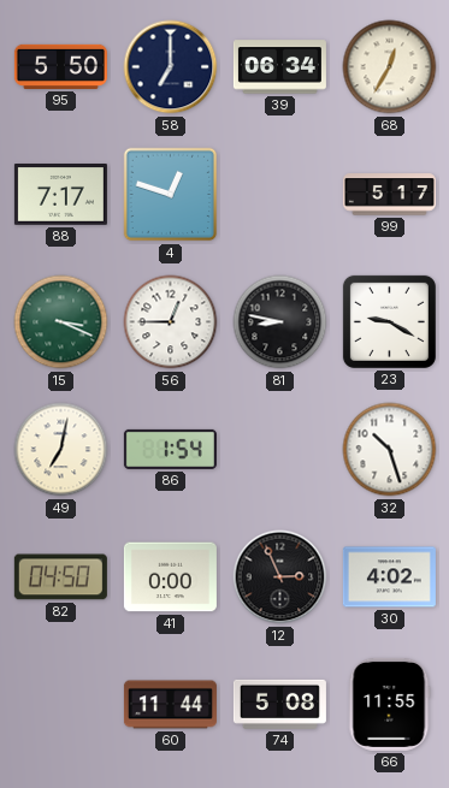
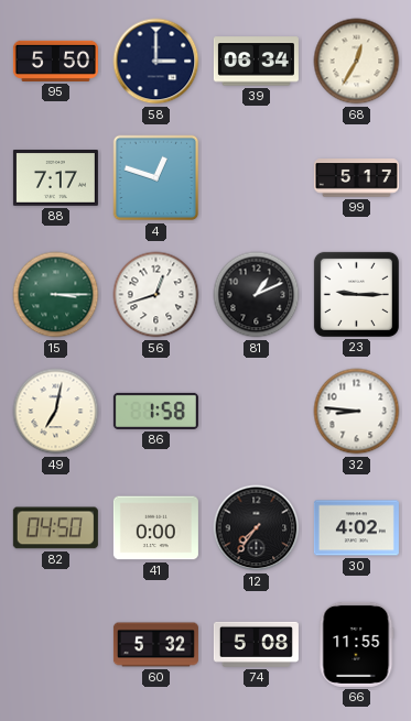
58: 7:00 -> 3:00 (156, 62)
15: 3:19 -> 3:15 (56, 295)
56: 12:45 -> 12:42 (156, 295)
81: 8:47 -> 1:11 (257, 295)
23: 9:20 -> 9:15 (356, 294)
86: 1:54 -> 1:58 (155, 411)
32: 10:27 -> 8:46 (357, 412)
12: 2:56 -> 7:36 (257, 528)
60: 11:44 -> 5:32 (155, 645)
